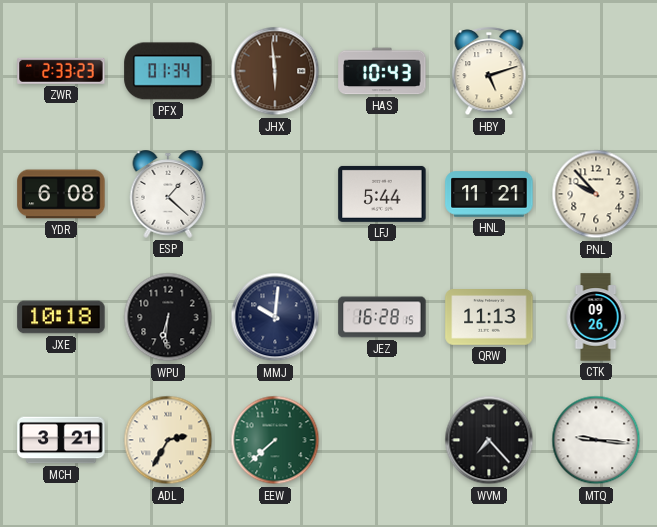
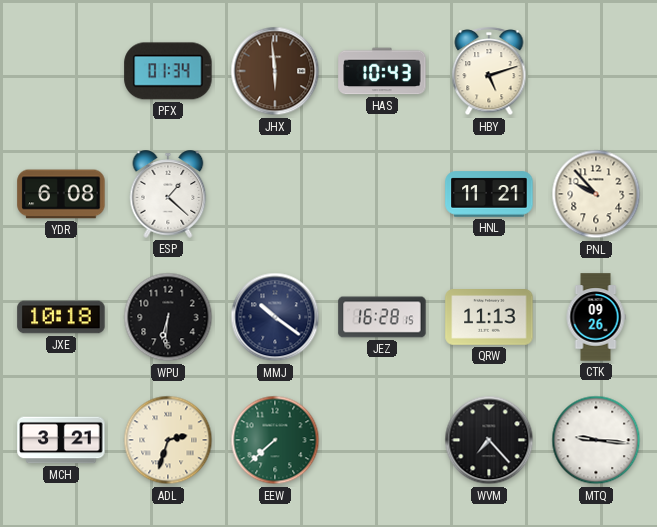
ZWR: 2:33 -> none (61, 71)
LFJ: 5:44 -> none (382, 194)
MMJ: 10:01 -> 10:21 (275, 317)
ADL: 2:35 -> 2:33 (168, 440)
